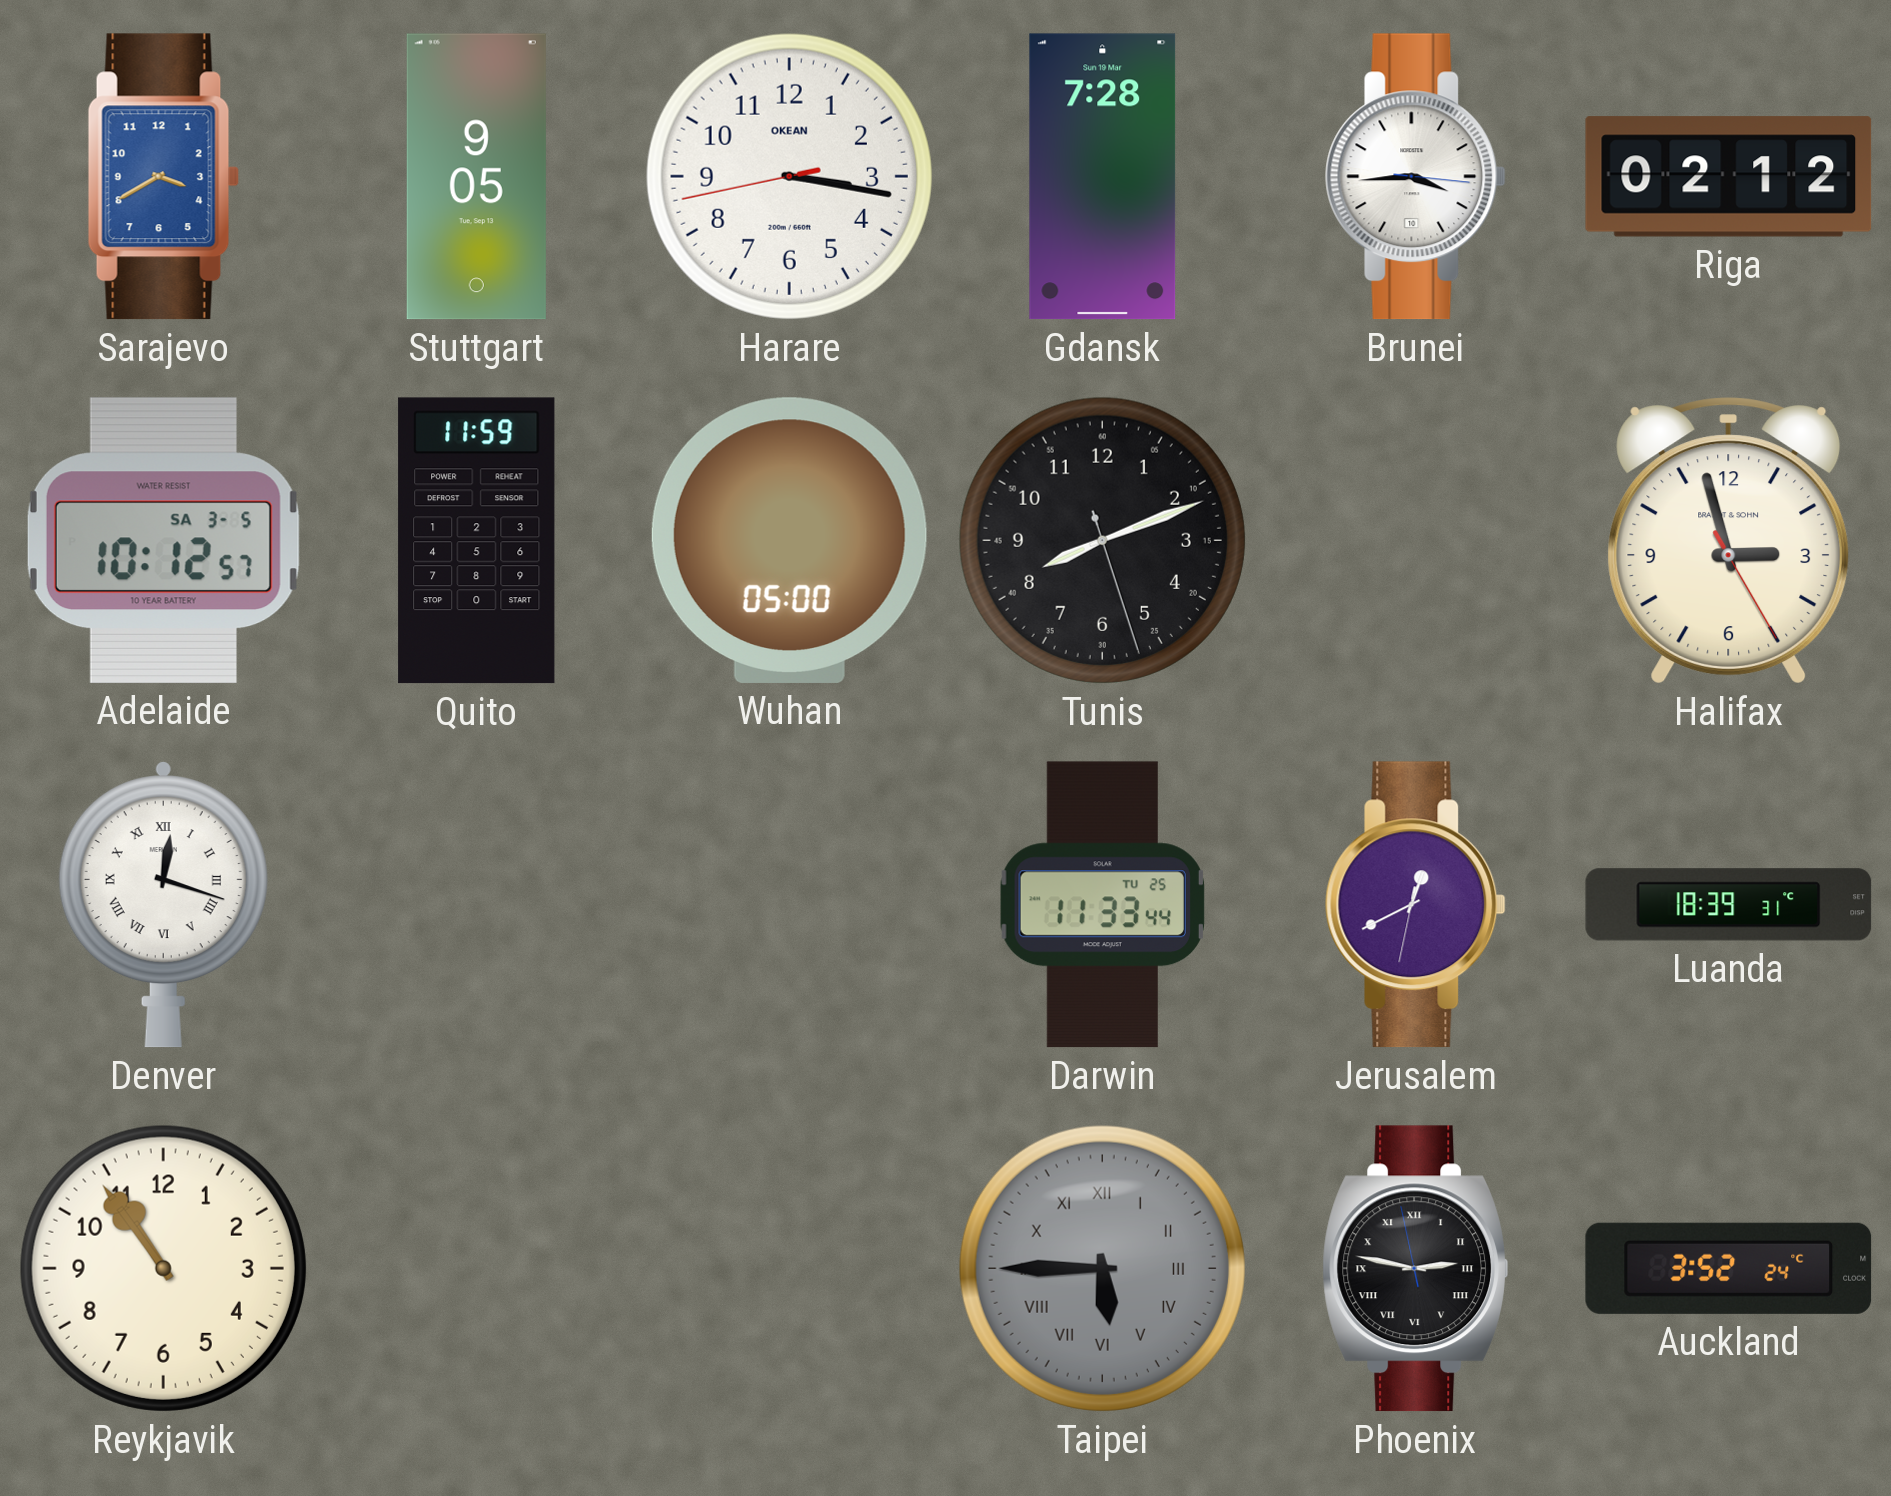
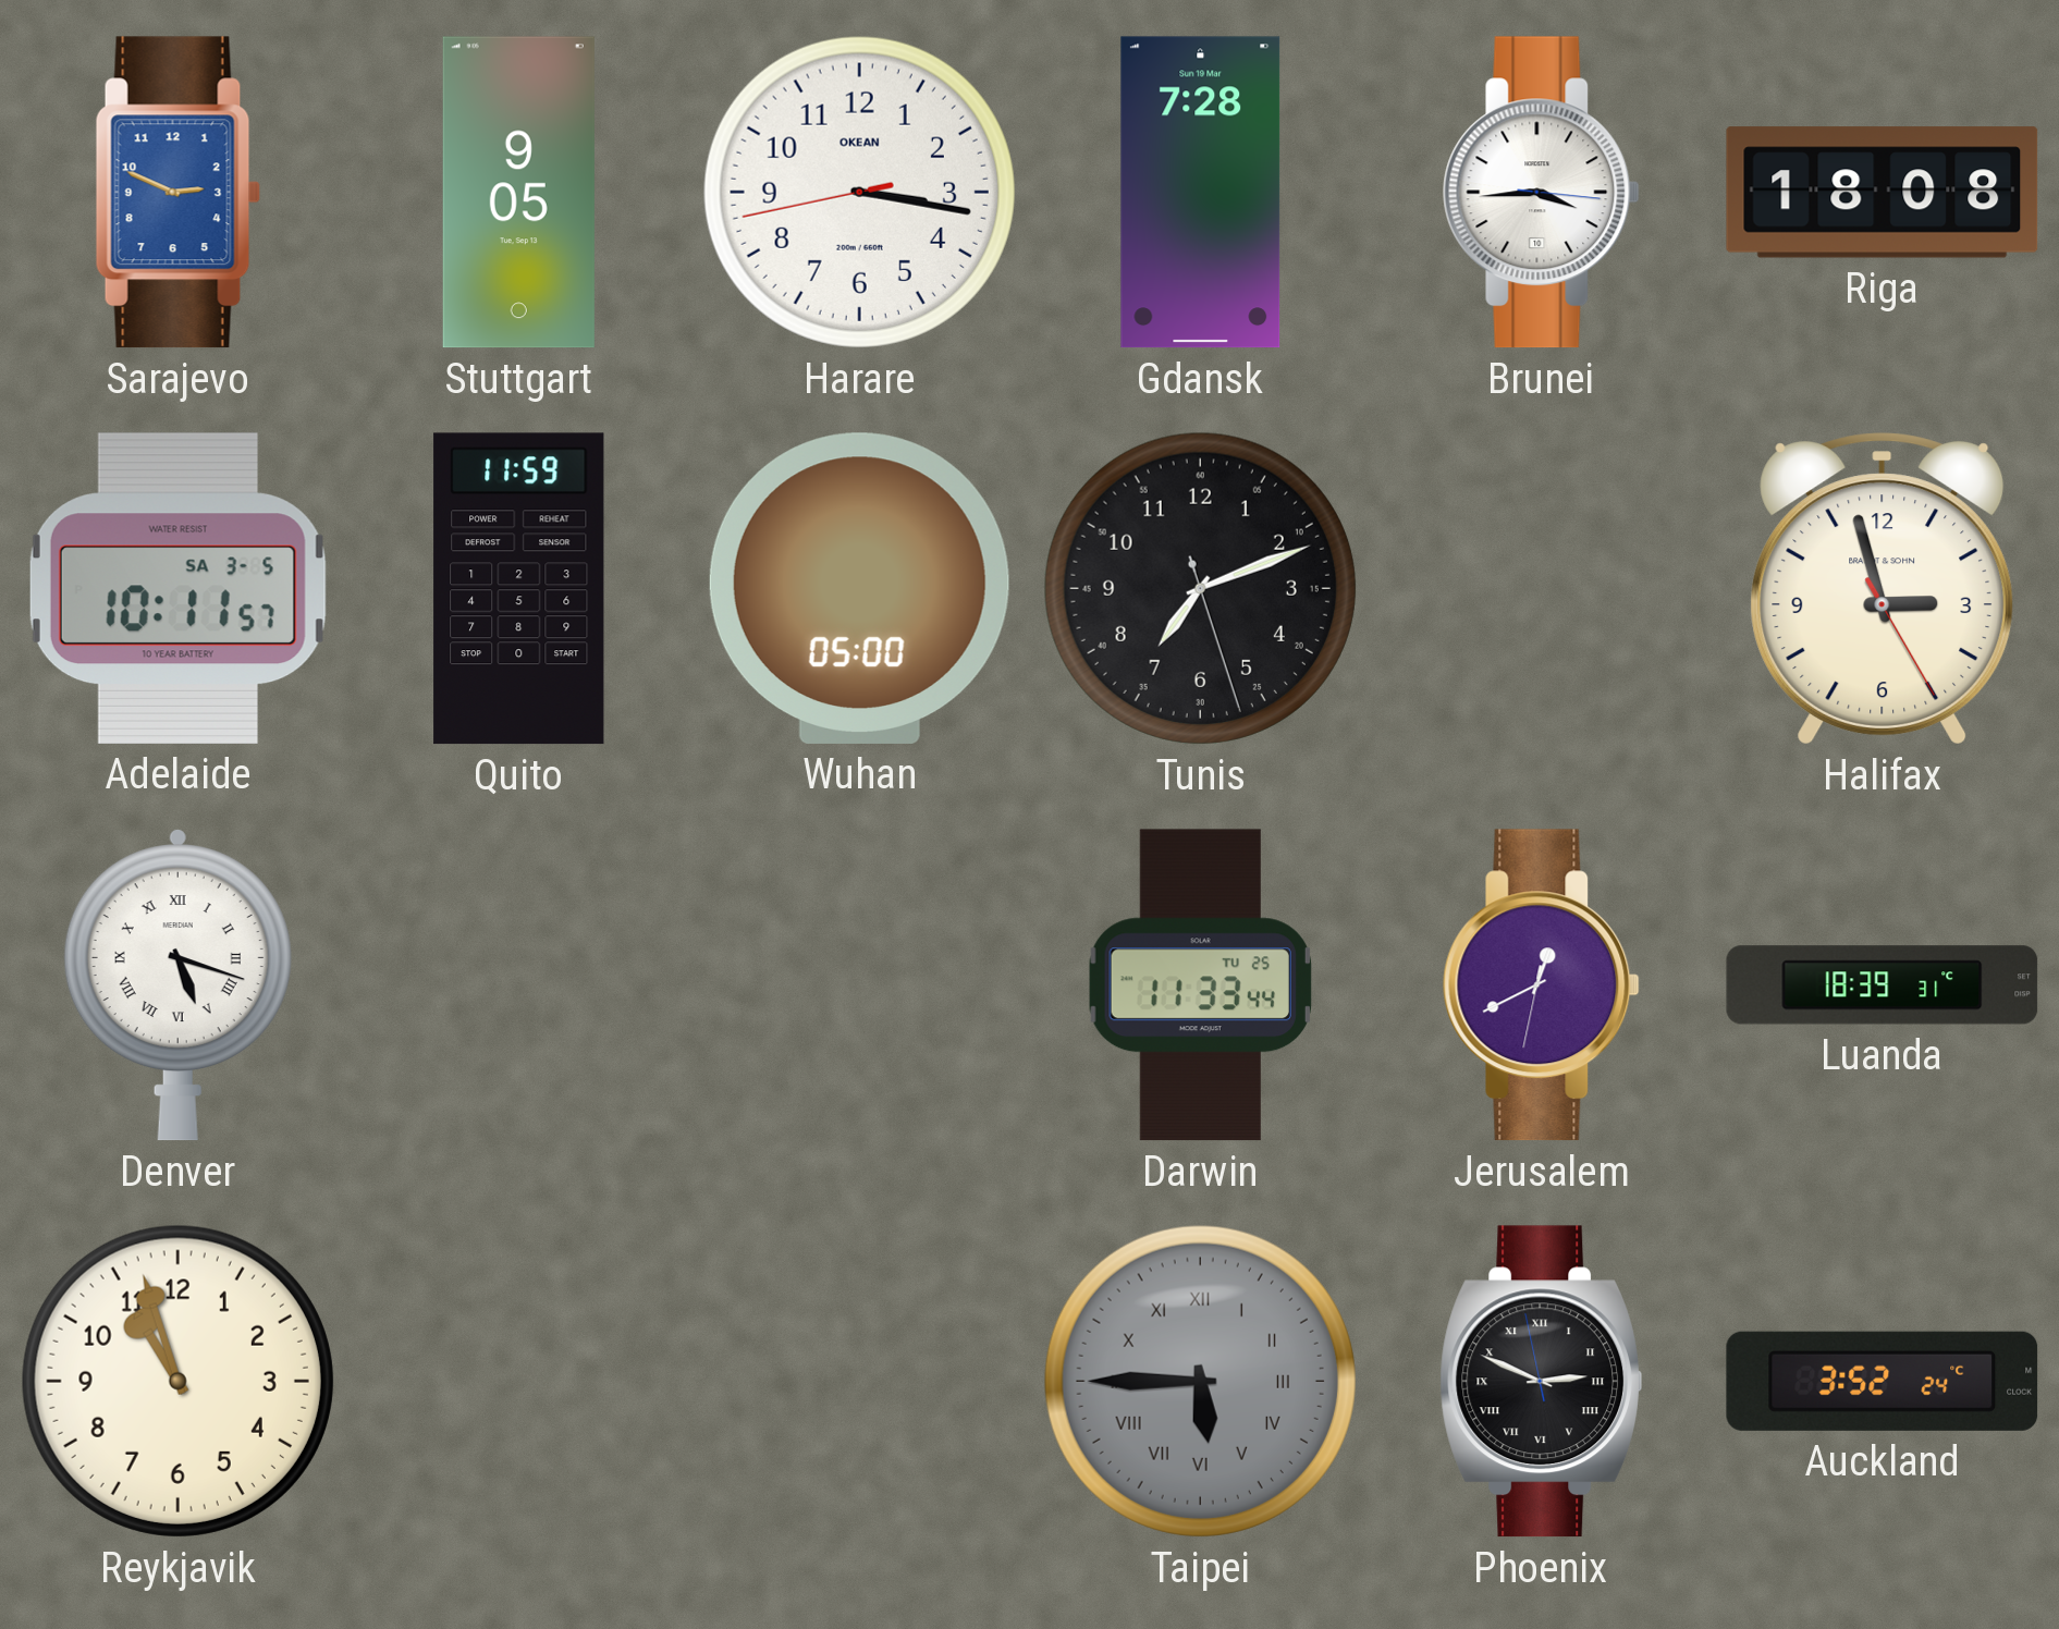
Sarajevo: 3:40 -> 2:49 (177, 193)
Riga: 02:12 -> 18:08 (1883, 193)
Adelaide: 10:12 -> 10:11 (177, 588)
Tunis: 8:11 -> 7:11 (1200, 588)
Denver: 12:18 -> 5:18 (177, 985)
Reykjavik: 10:54 -> 10:57 (177, 1381)
Phoenix: 2:46 -> 2:48 (1541, 1382)
